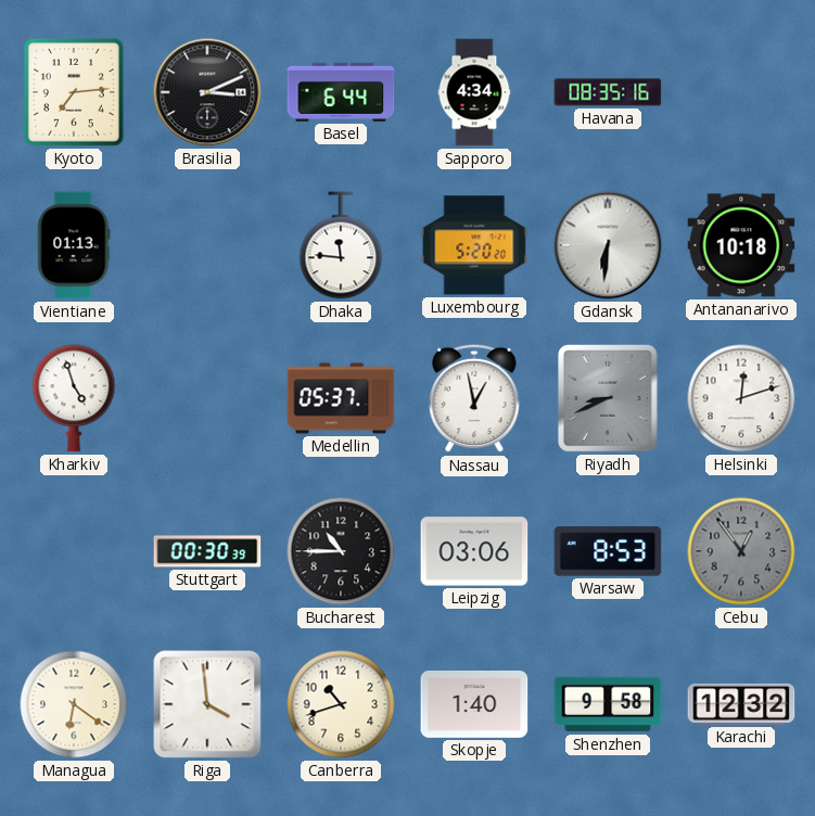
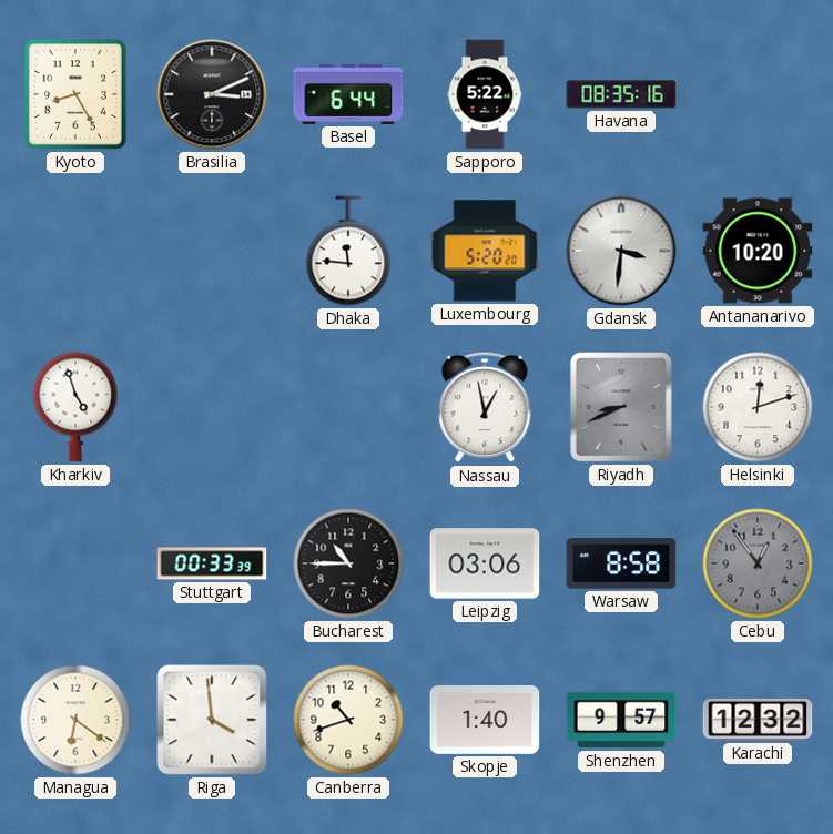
Kyoto: 7:14 -> 8:25 (75, 94)
Sapporo: 4:34 -> 5:22 (485, 94)
Vientiane: 01:13 -> none (74, 245)
Gdansk: 6:31 -> 3:31 (621, 251)
Antananarivo: 10:18 -> 10:20 (758, 251)
Medellin: 05:37 -> none (341, 398)
Stuttgart: 00:30 -> 00:33 (212, 563)
Warsaw: 8:53 -> 8:58 (621, 563)
Shenzhen: 9:58 -> 9:57 (621, 720)
